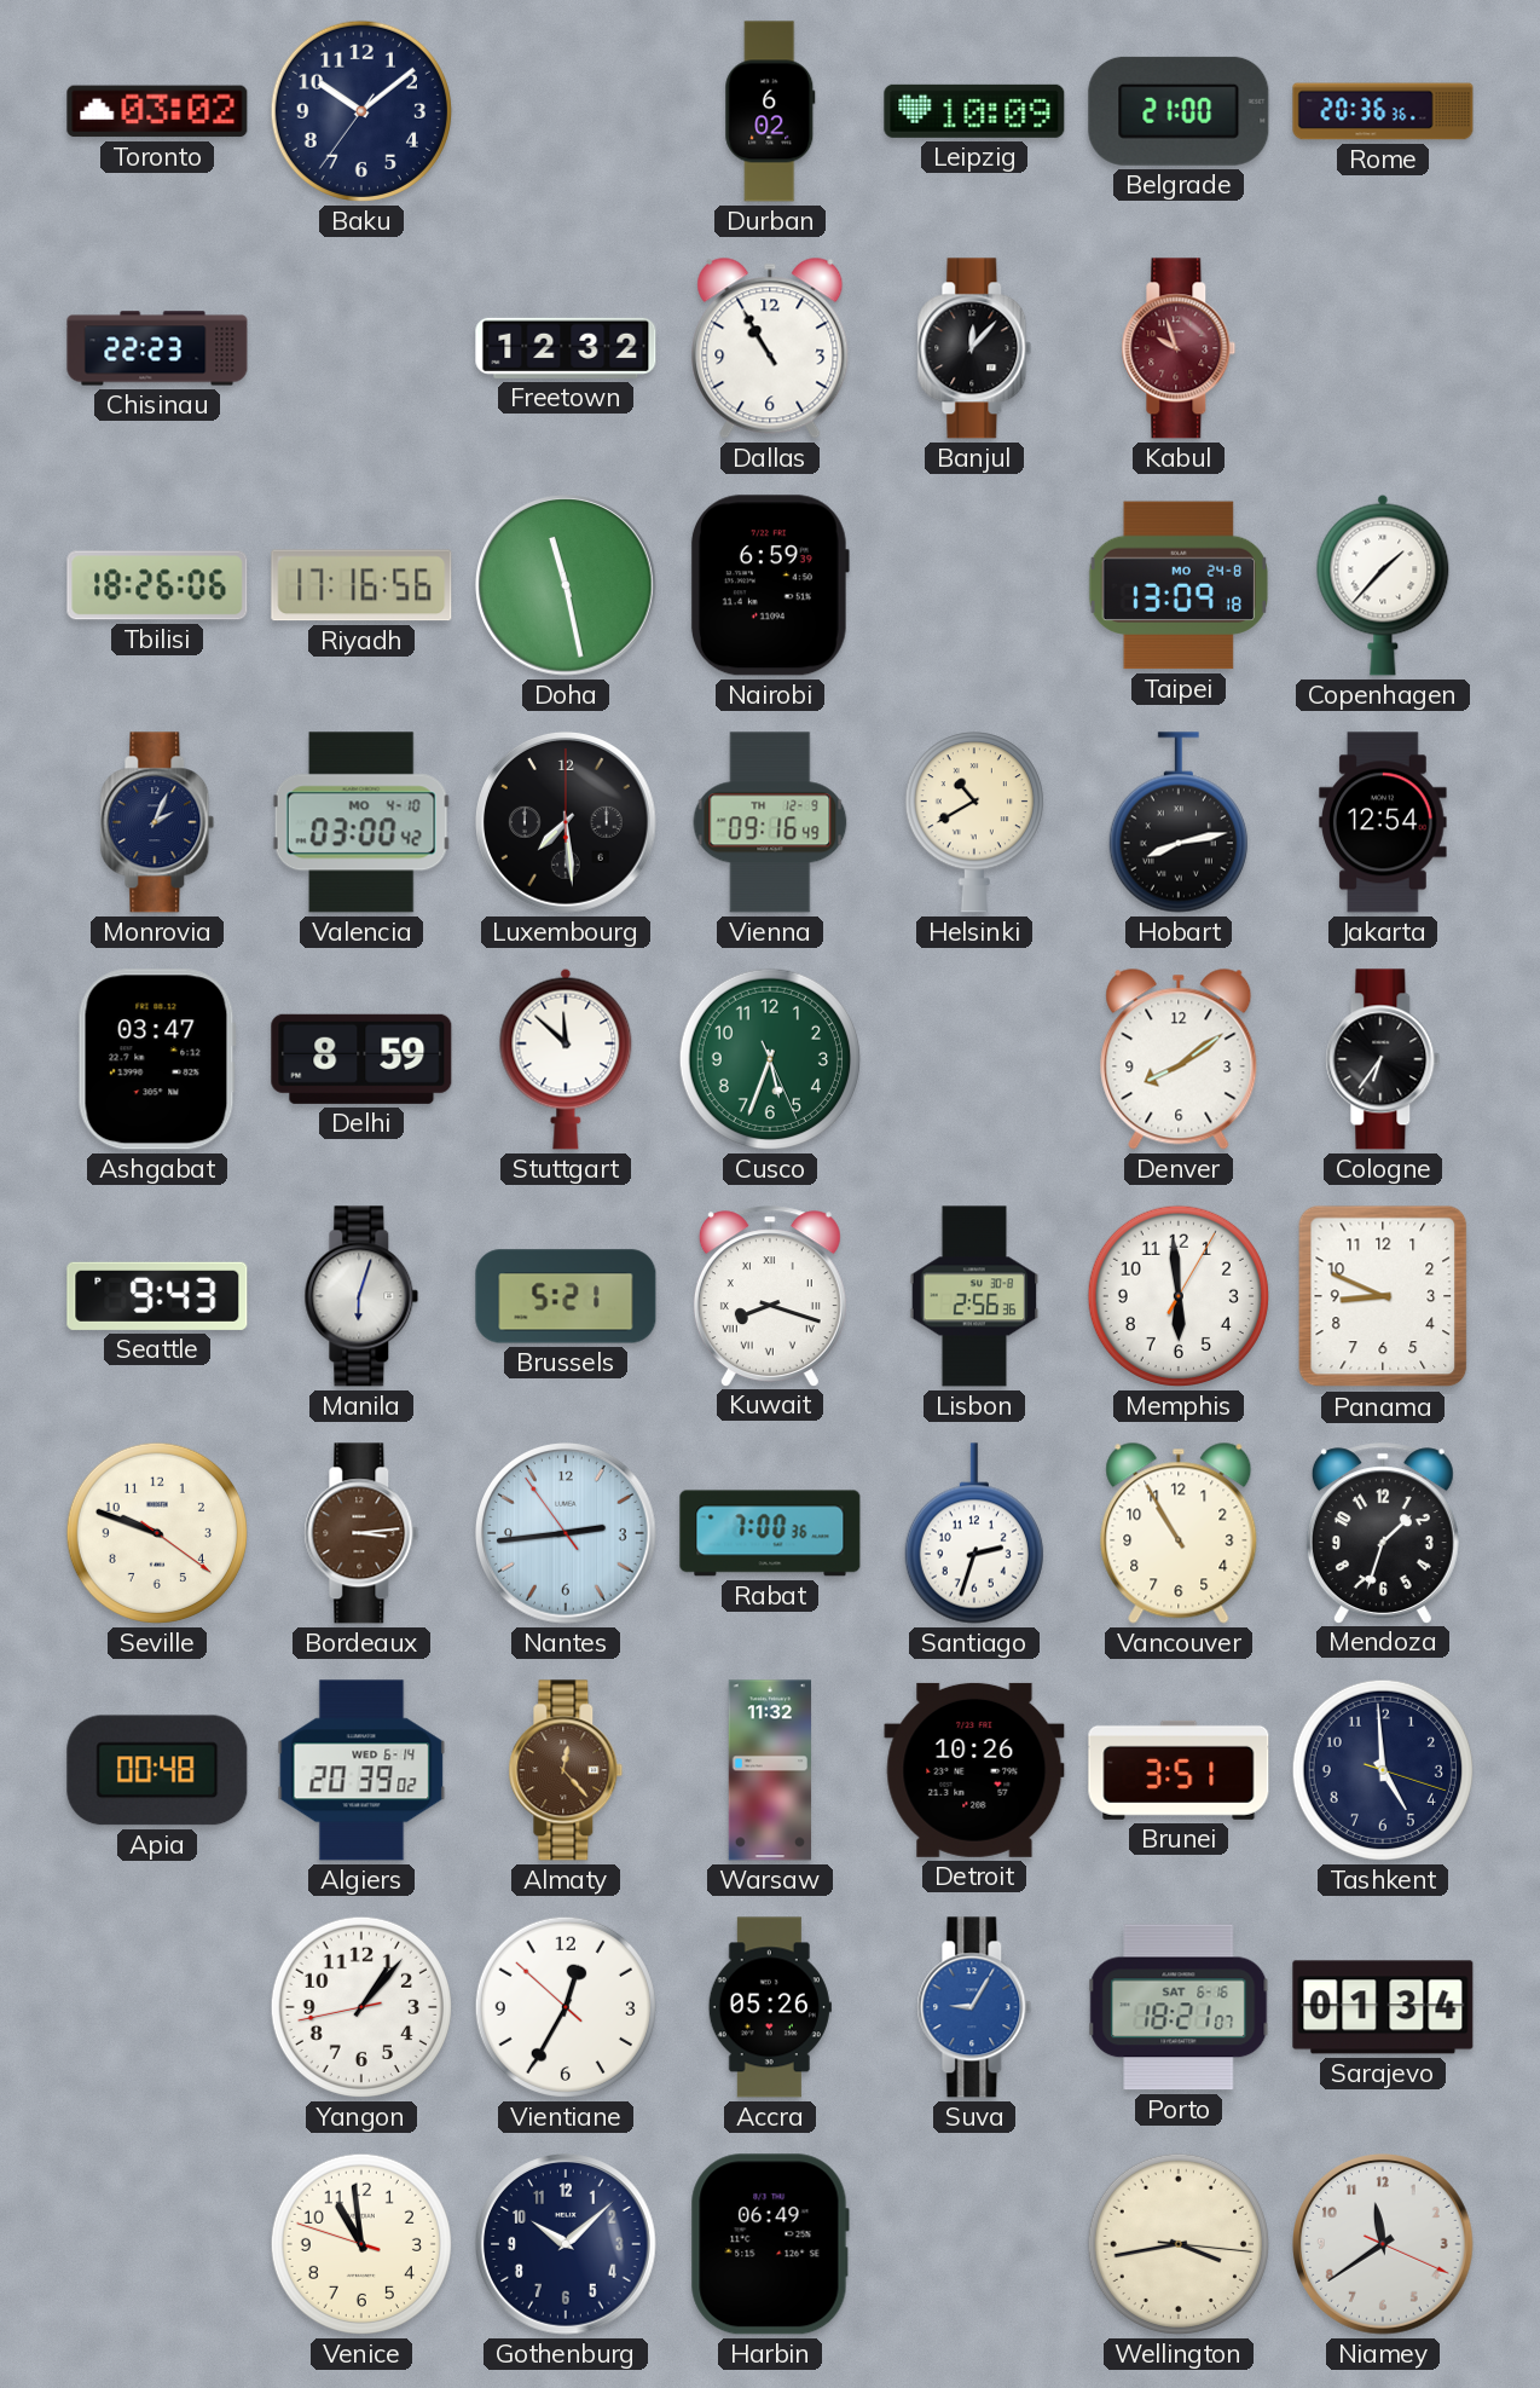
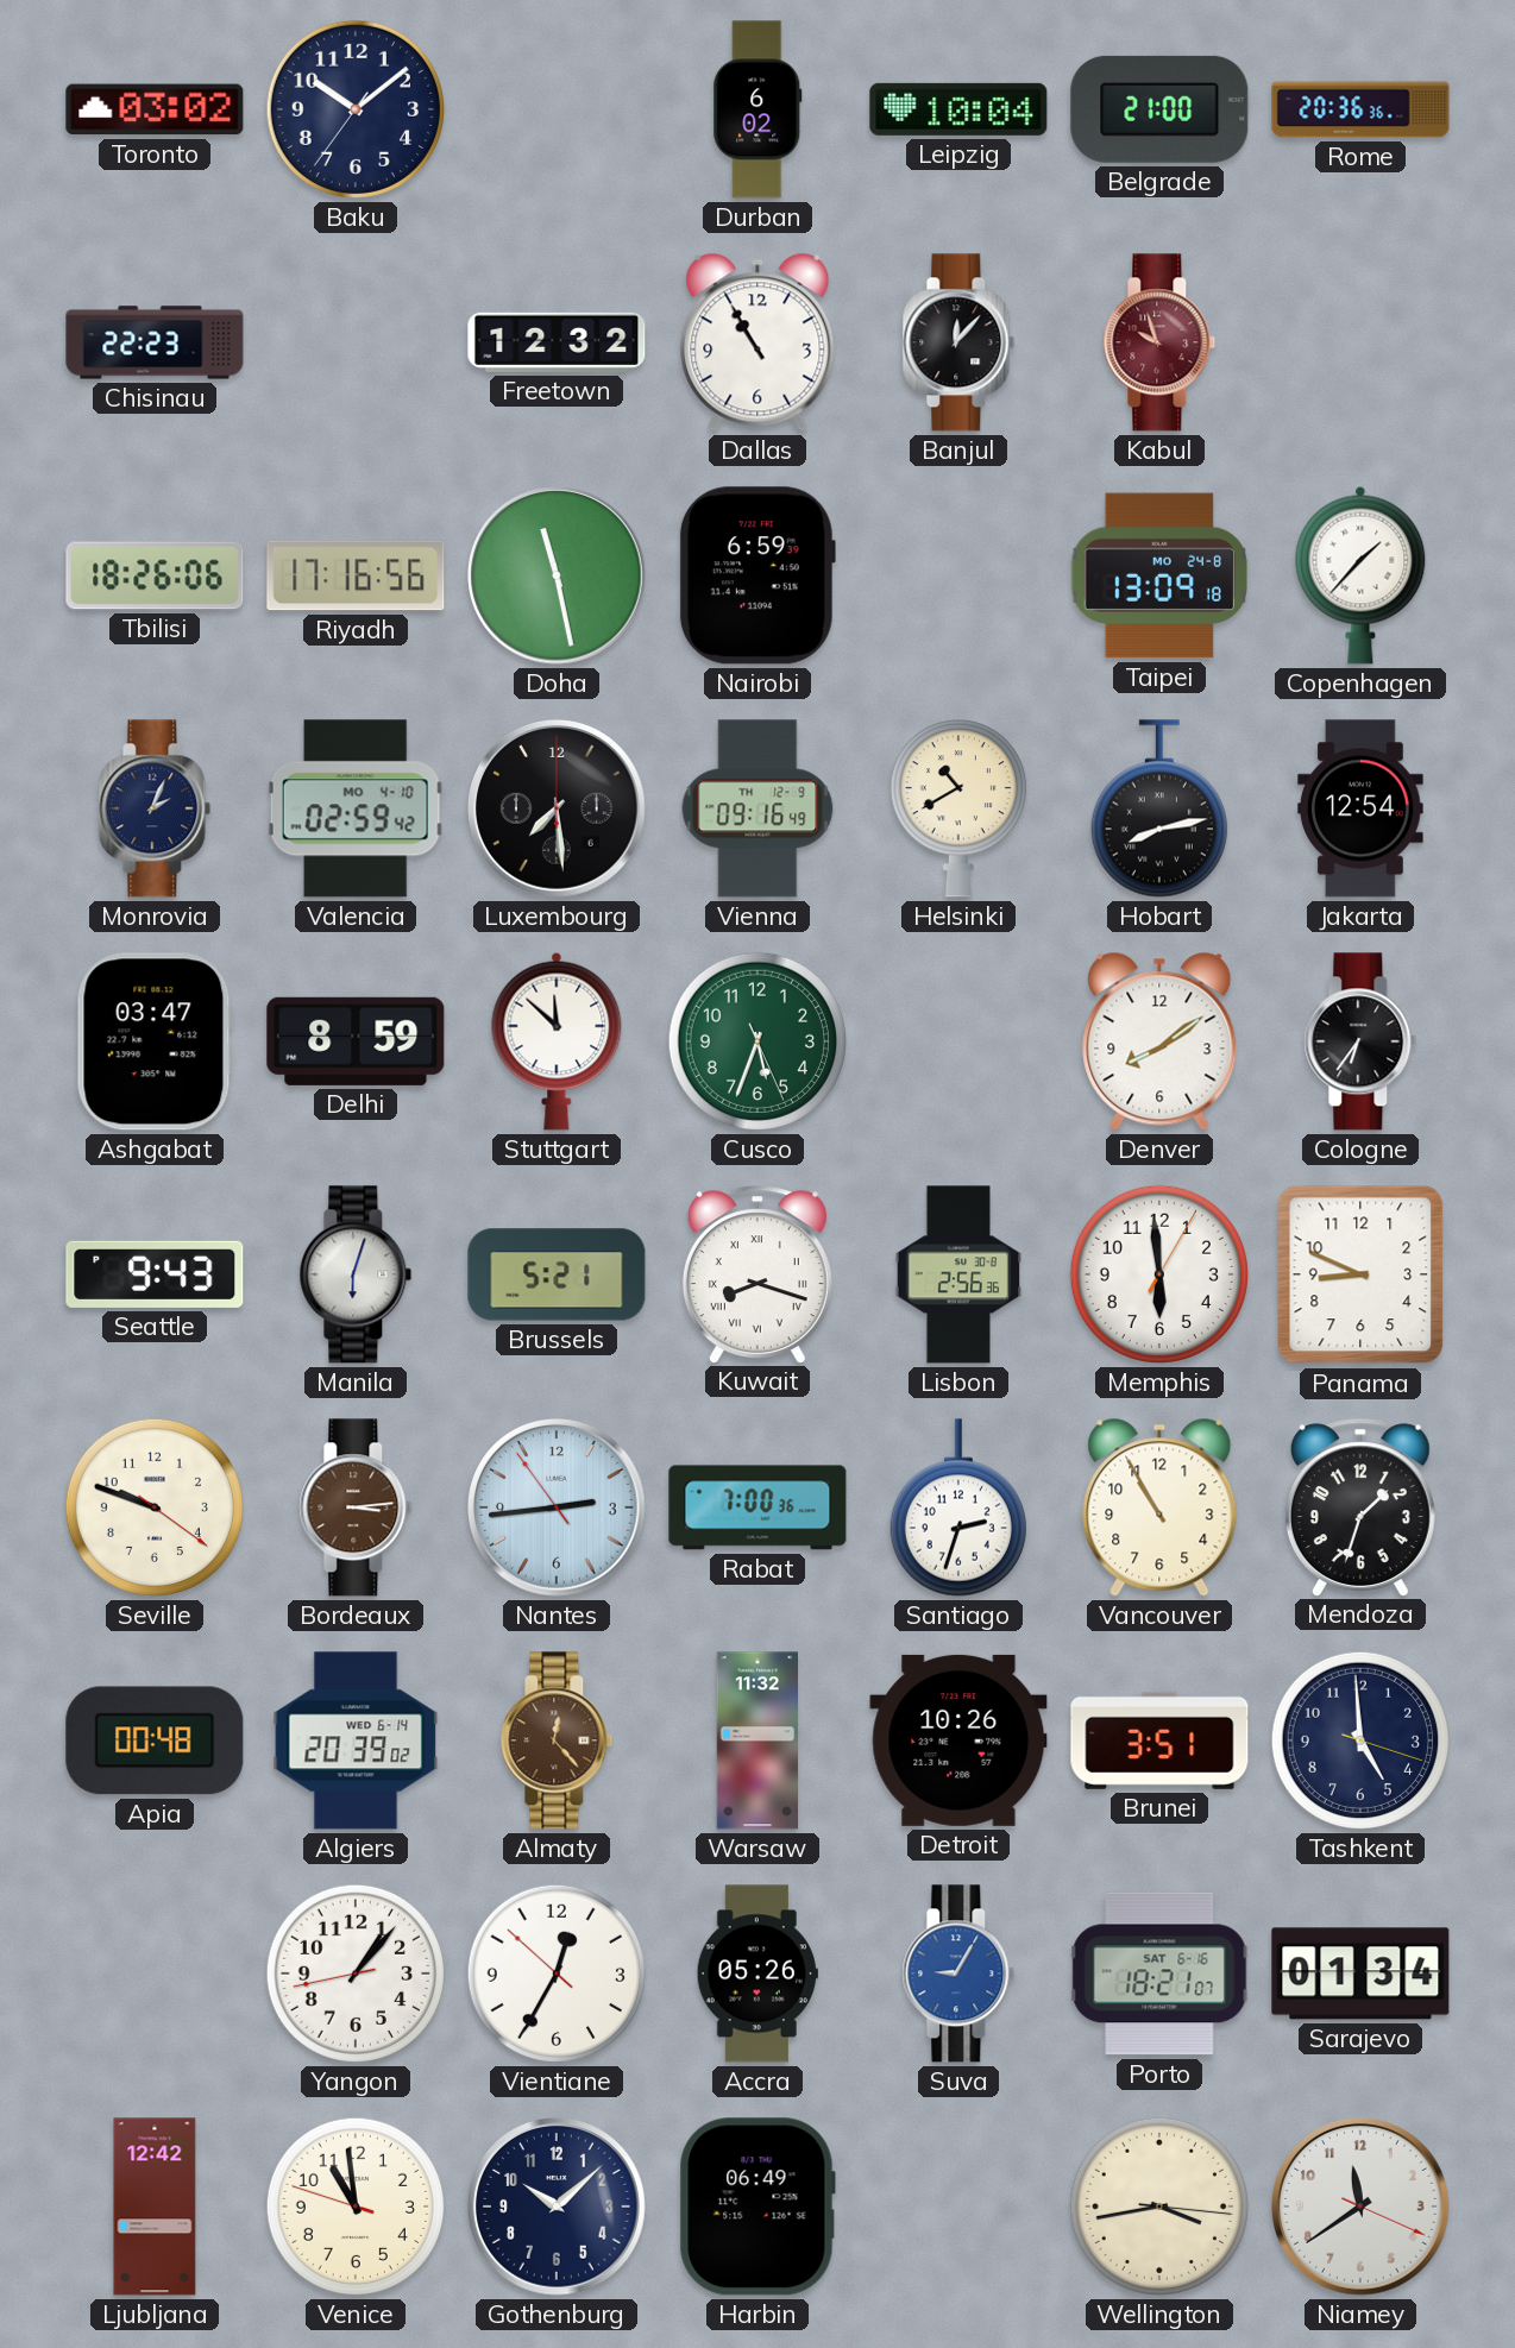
Leipzig: 10:09 -> 10:04 (958, 109)
Valencia: 03:00 -> 02:59 (356, 808)
Ljubljana: none -> 12:42 (155, 2207)
